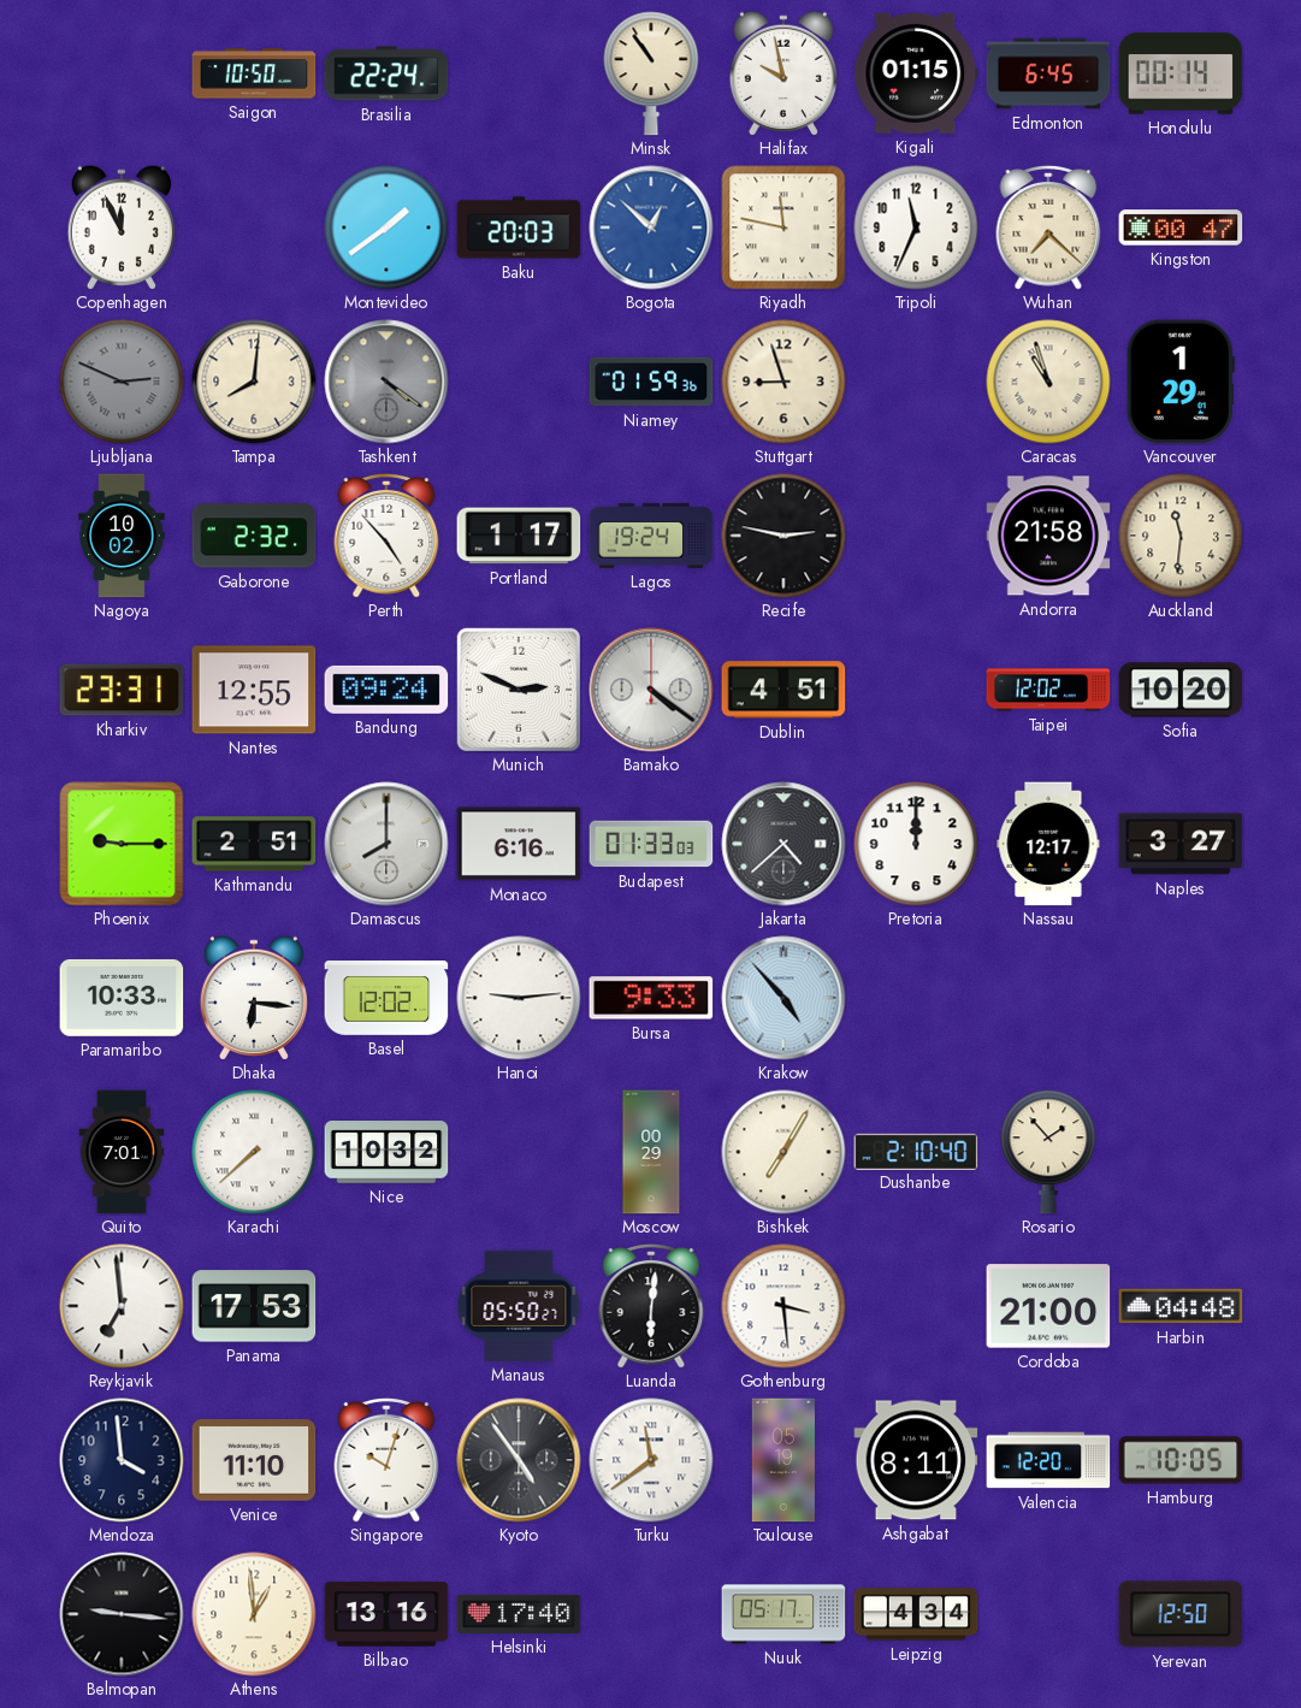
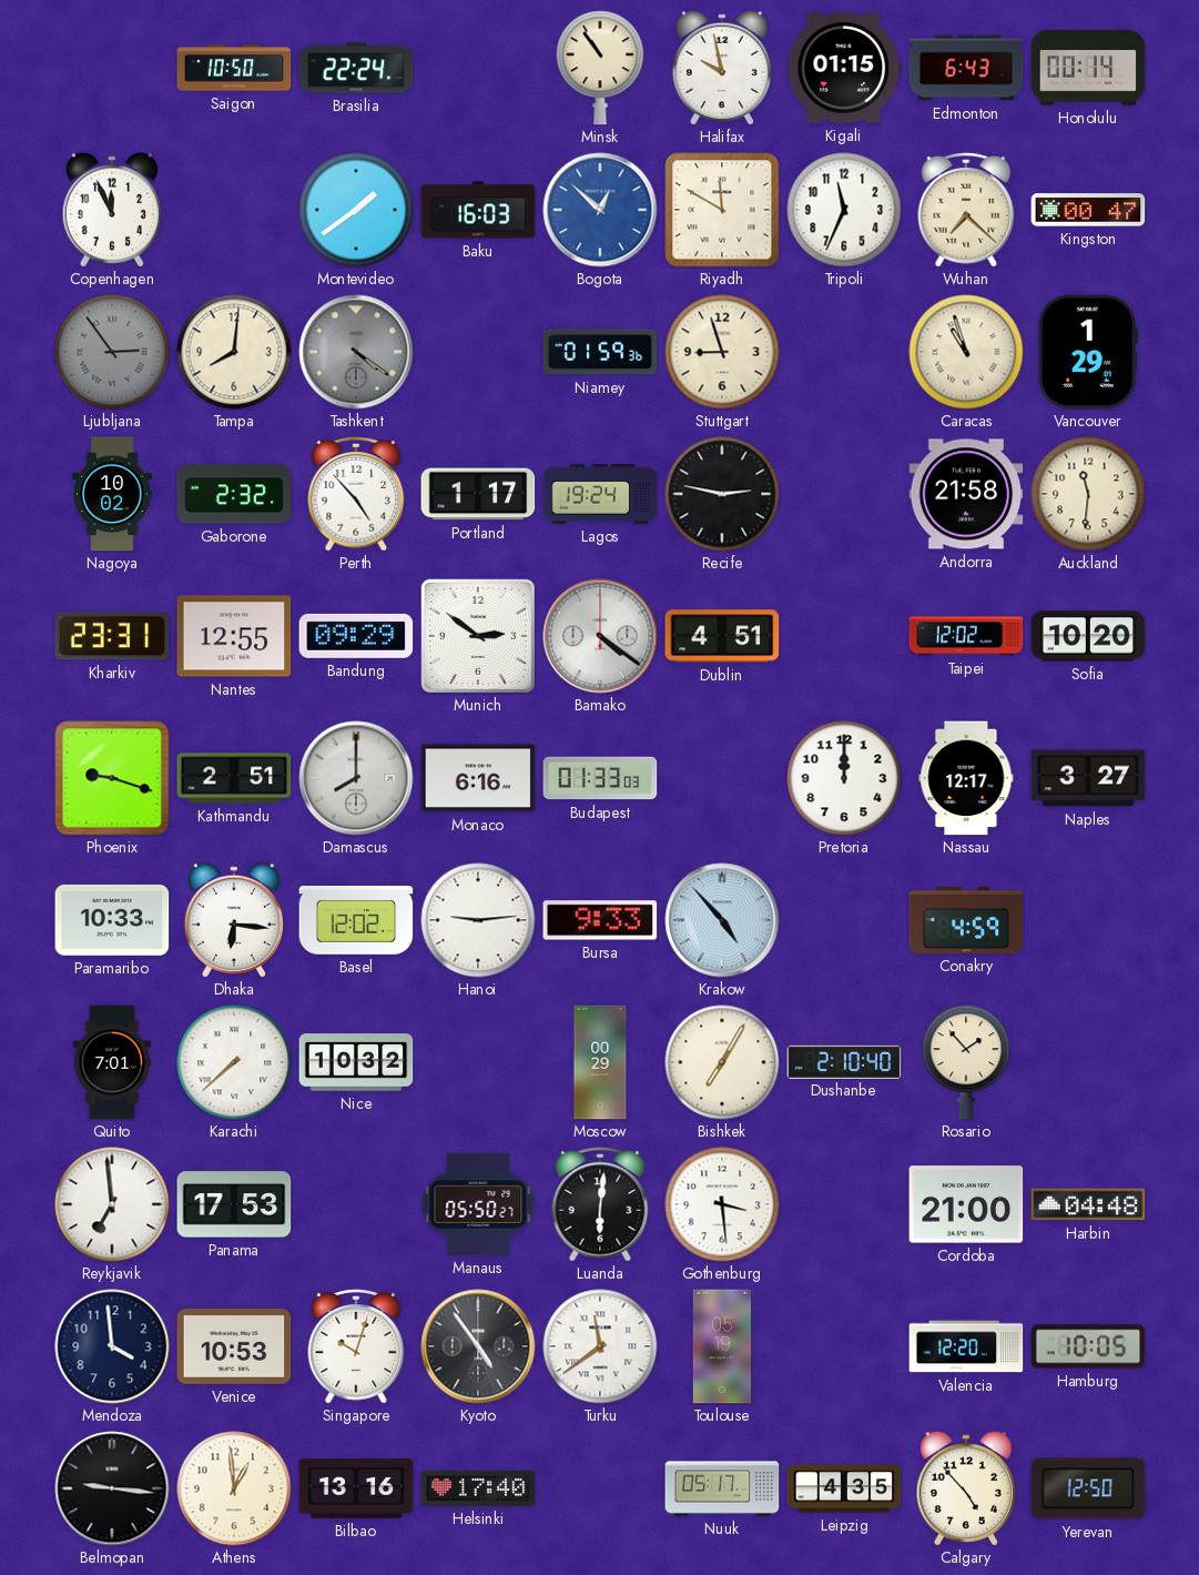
Edmonton: 6:45 -> 6:43 (966, 68)
Baku: 20:03 -> 16:03 (478, 210)
Riyadh: 11:47 -> 11:50 (722, 210)
Ljubljana: 2:49 -> 2:54 (112, 352)
Bandung: 09:24 -> 09:29 (356, 636)
Munich: 2:49 -> 2:51 (478, 636)
Phoenix: 9:15 -> 9:18 (112, 778)
Jakarta: 4:38 -> none (783, 844)
Conakry: none -> 4:59 (966, 920)
Venice: 11:10 -> 10:53 (234, 1346)
Ashgabat: 8:11 -> none (916, 1460)
Leipzig: 4:34 -> 4:35 (844, 1488)
Calgary: none -> 4:53 (966, 1488)
